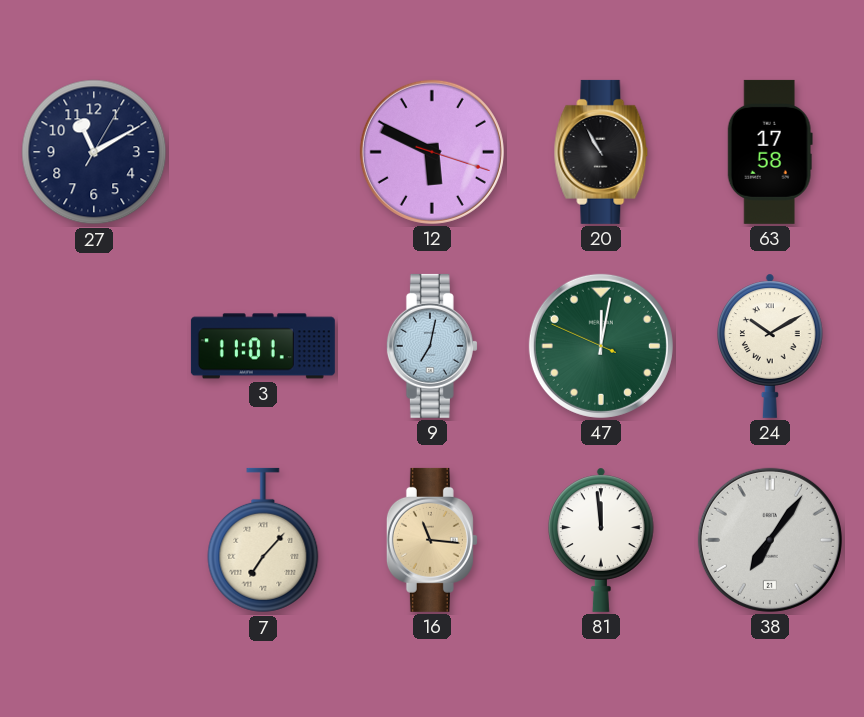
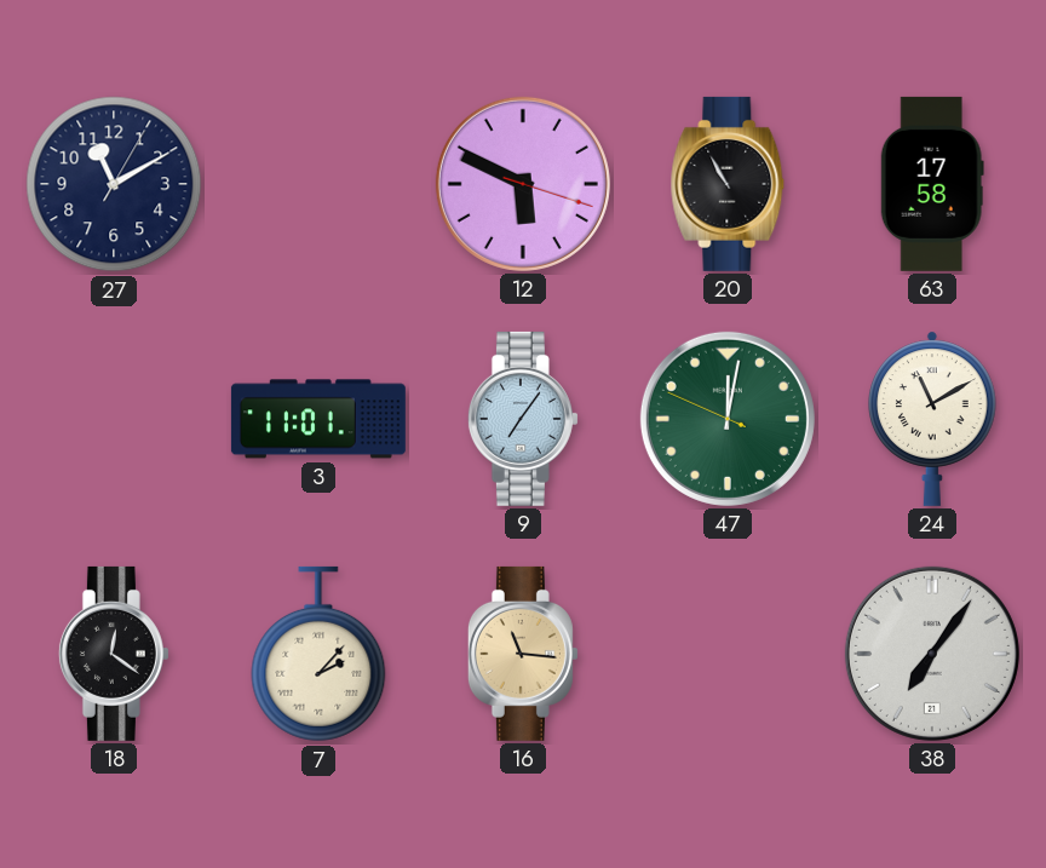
9: 7:02 -> 7:06 (523, 419)
24: 10:10 -> 11:10 (933, 419)
18: none -> 12:21 (114, 654)
7: 7:07 -> 2:07 (318, 654)
81: 11:59 -> none (602, 540)
